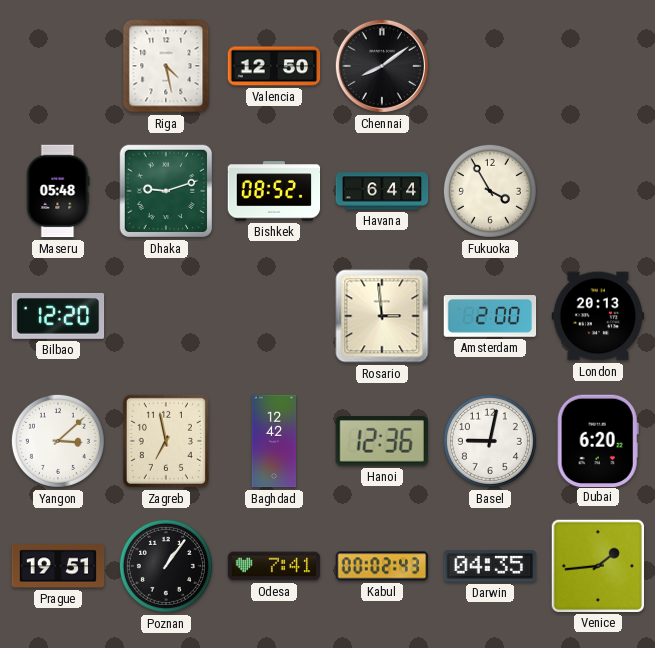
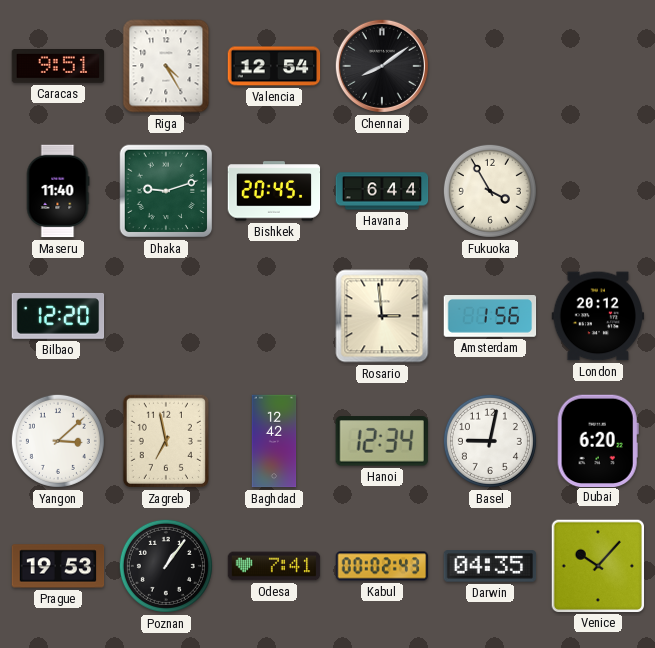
Caracas: none -> 9:51 (58, 67)
Riga: 4:28 -> 4:25 (166, 66)
Valencia: 12:50 -> 12:54 (274, 66)
Maseru: 05:48 -> 11:40 (58, 191)
Bishkek: 08:52 -> 20:45 (274, 191)
Amsterdam: 2:00 -> 1:56 (490, 317)
London: 20:13 -> 20:12 (598, 316)
Hanoi: 12:36 -> 12:34 (382, 441)
Prague: 19:51 -> 19:53 (58, 566)
Venice: 1:44 -> 10:07 (597, 565)
